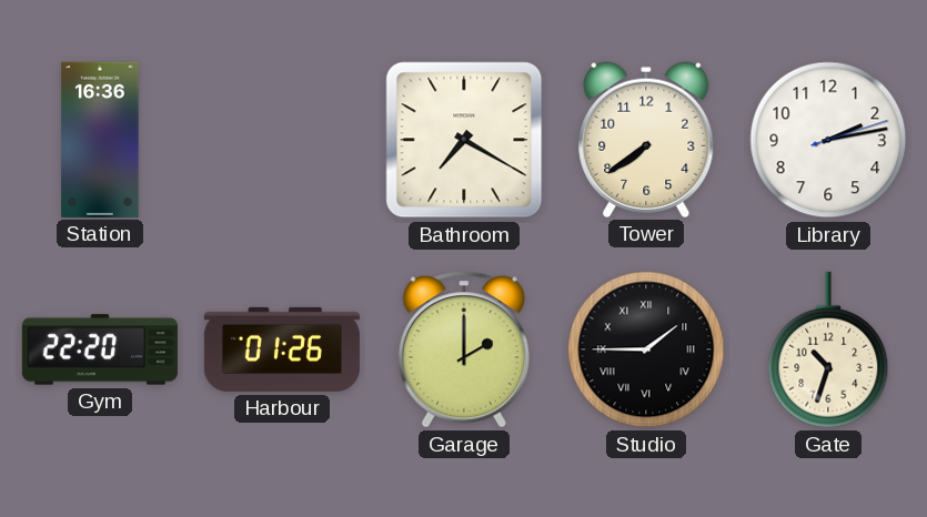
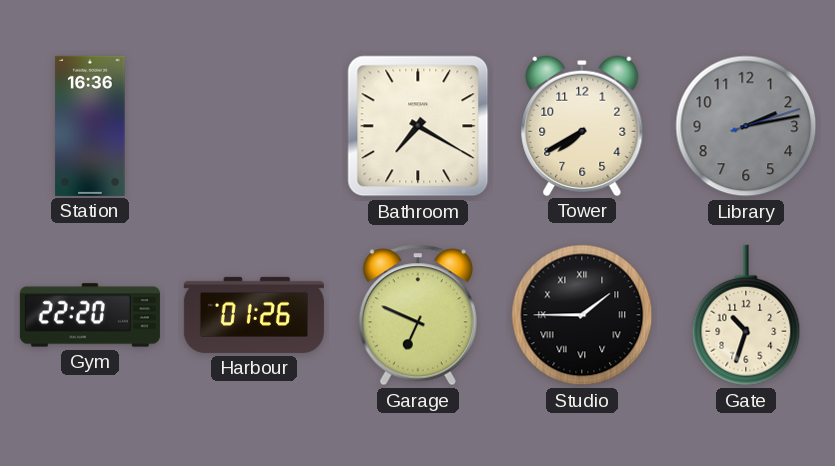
Tower: 7:39 -> 7:40 (582, 126)
Library dial: white -> grey (746, 126)
Garage: 2:00 -> 6:49 (418, 315)
